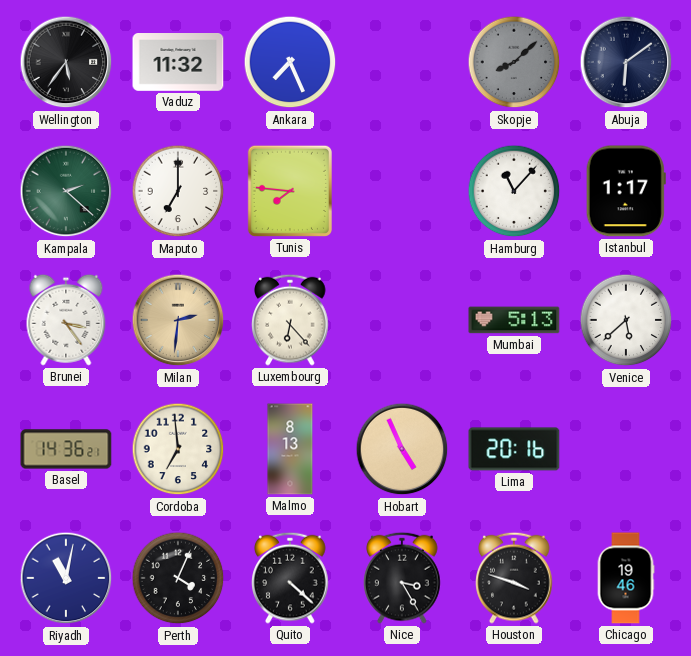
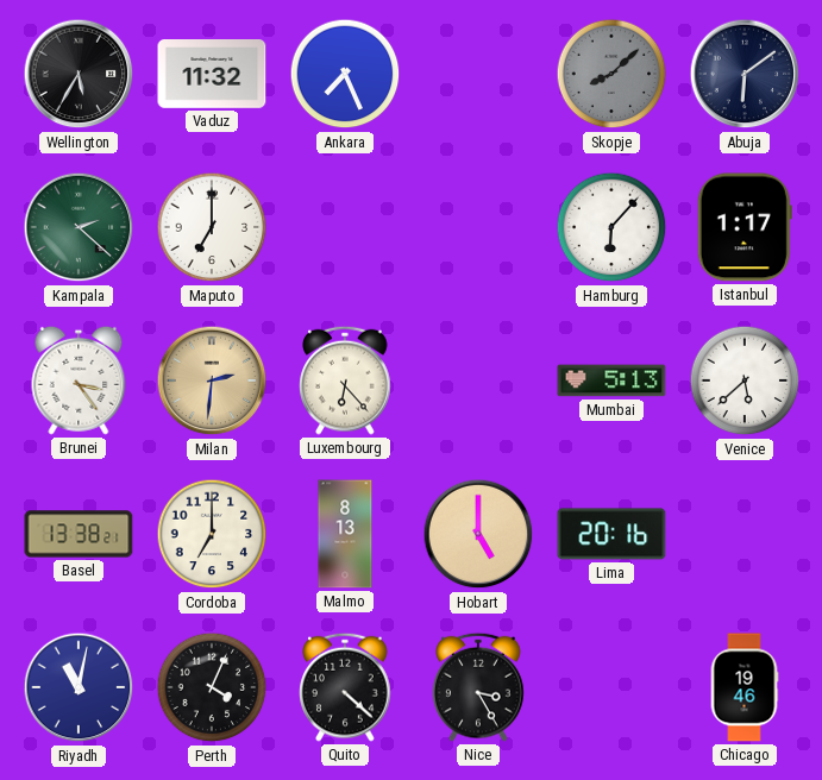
Wellington: 5:36 -> 5:35 (79, 74)
Tunis: 7:46 -> none (290, 191)
Hamburg: 11:07 -> 6:07 (611, 227)
Basel: 14:36 -> 13:38 (79, 534)
Cordoba: 6:59 -> 7:00 (212, 534)
Hobart: 4:56 -> 5:00 (478, 534)
Houston: 3:48 -> none (514, 578)
